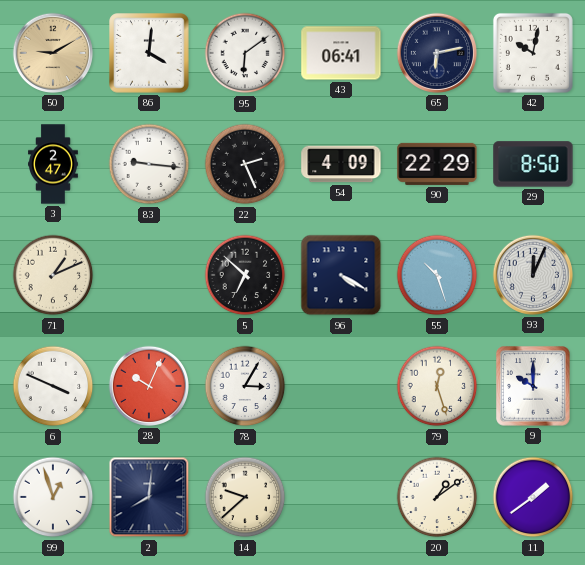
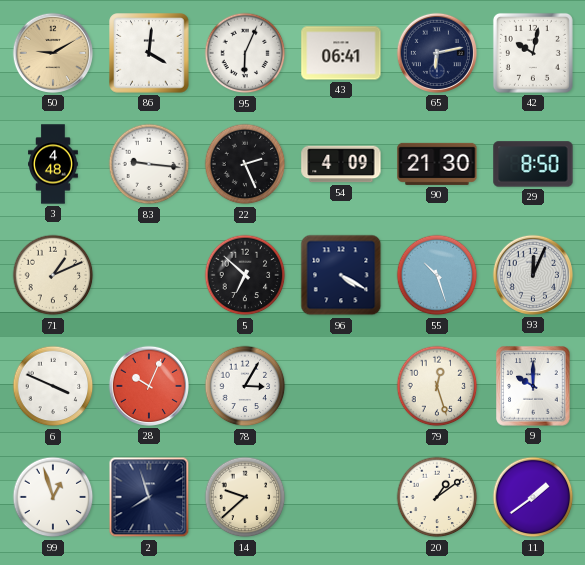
95: 6:09 -> 6:04 (245, 53)
3: 2:47 -> 4:48 (54, 164)
90: 22:29 -> 21:30 (437, 164)
2: 8:01 -> 7:57 (149, 497)
